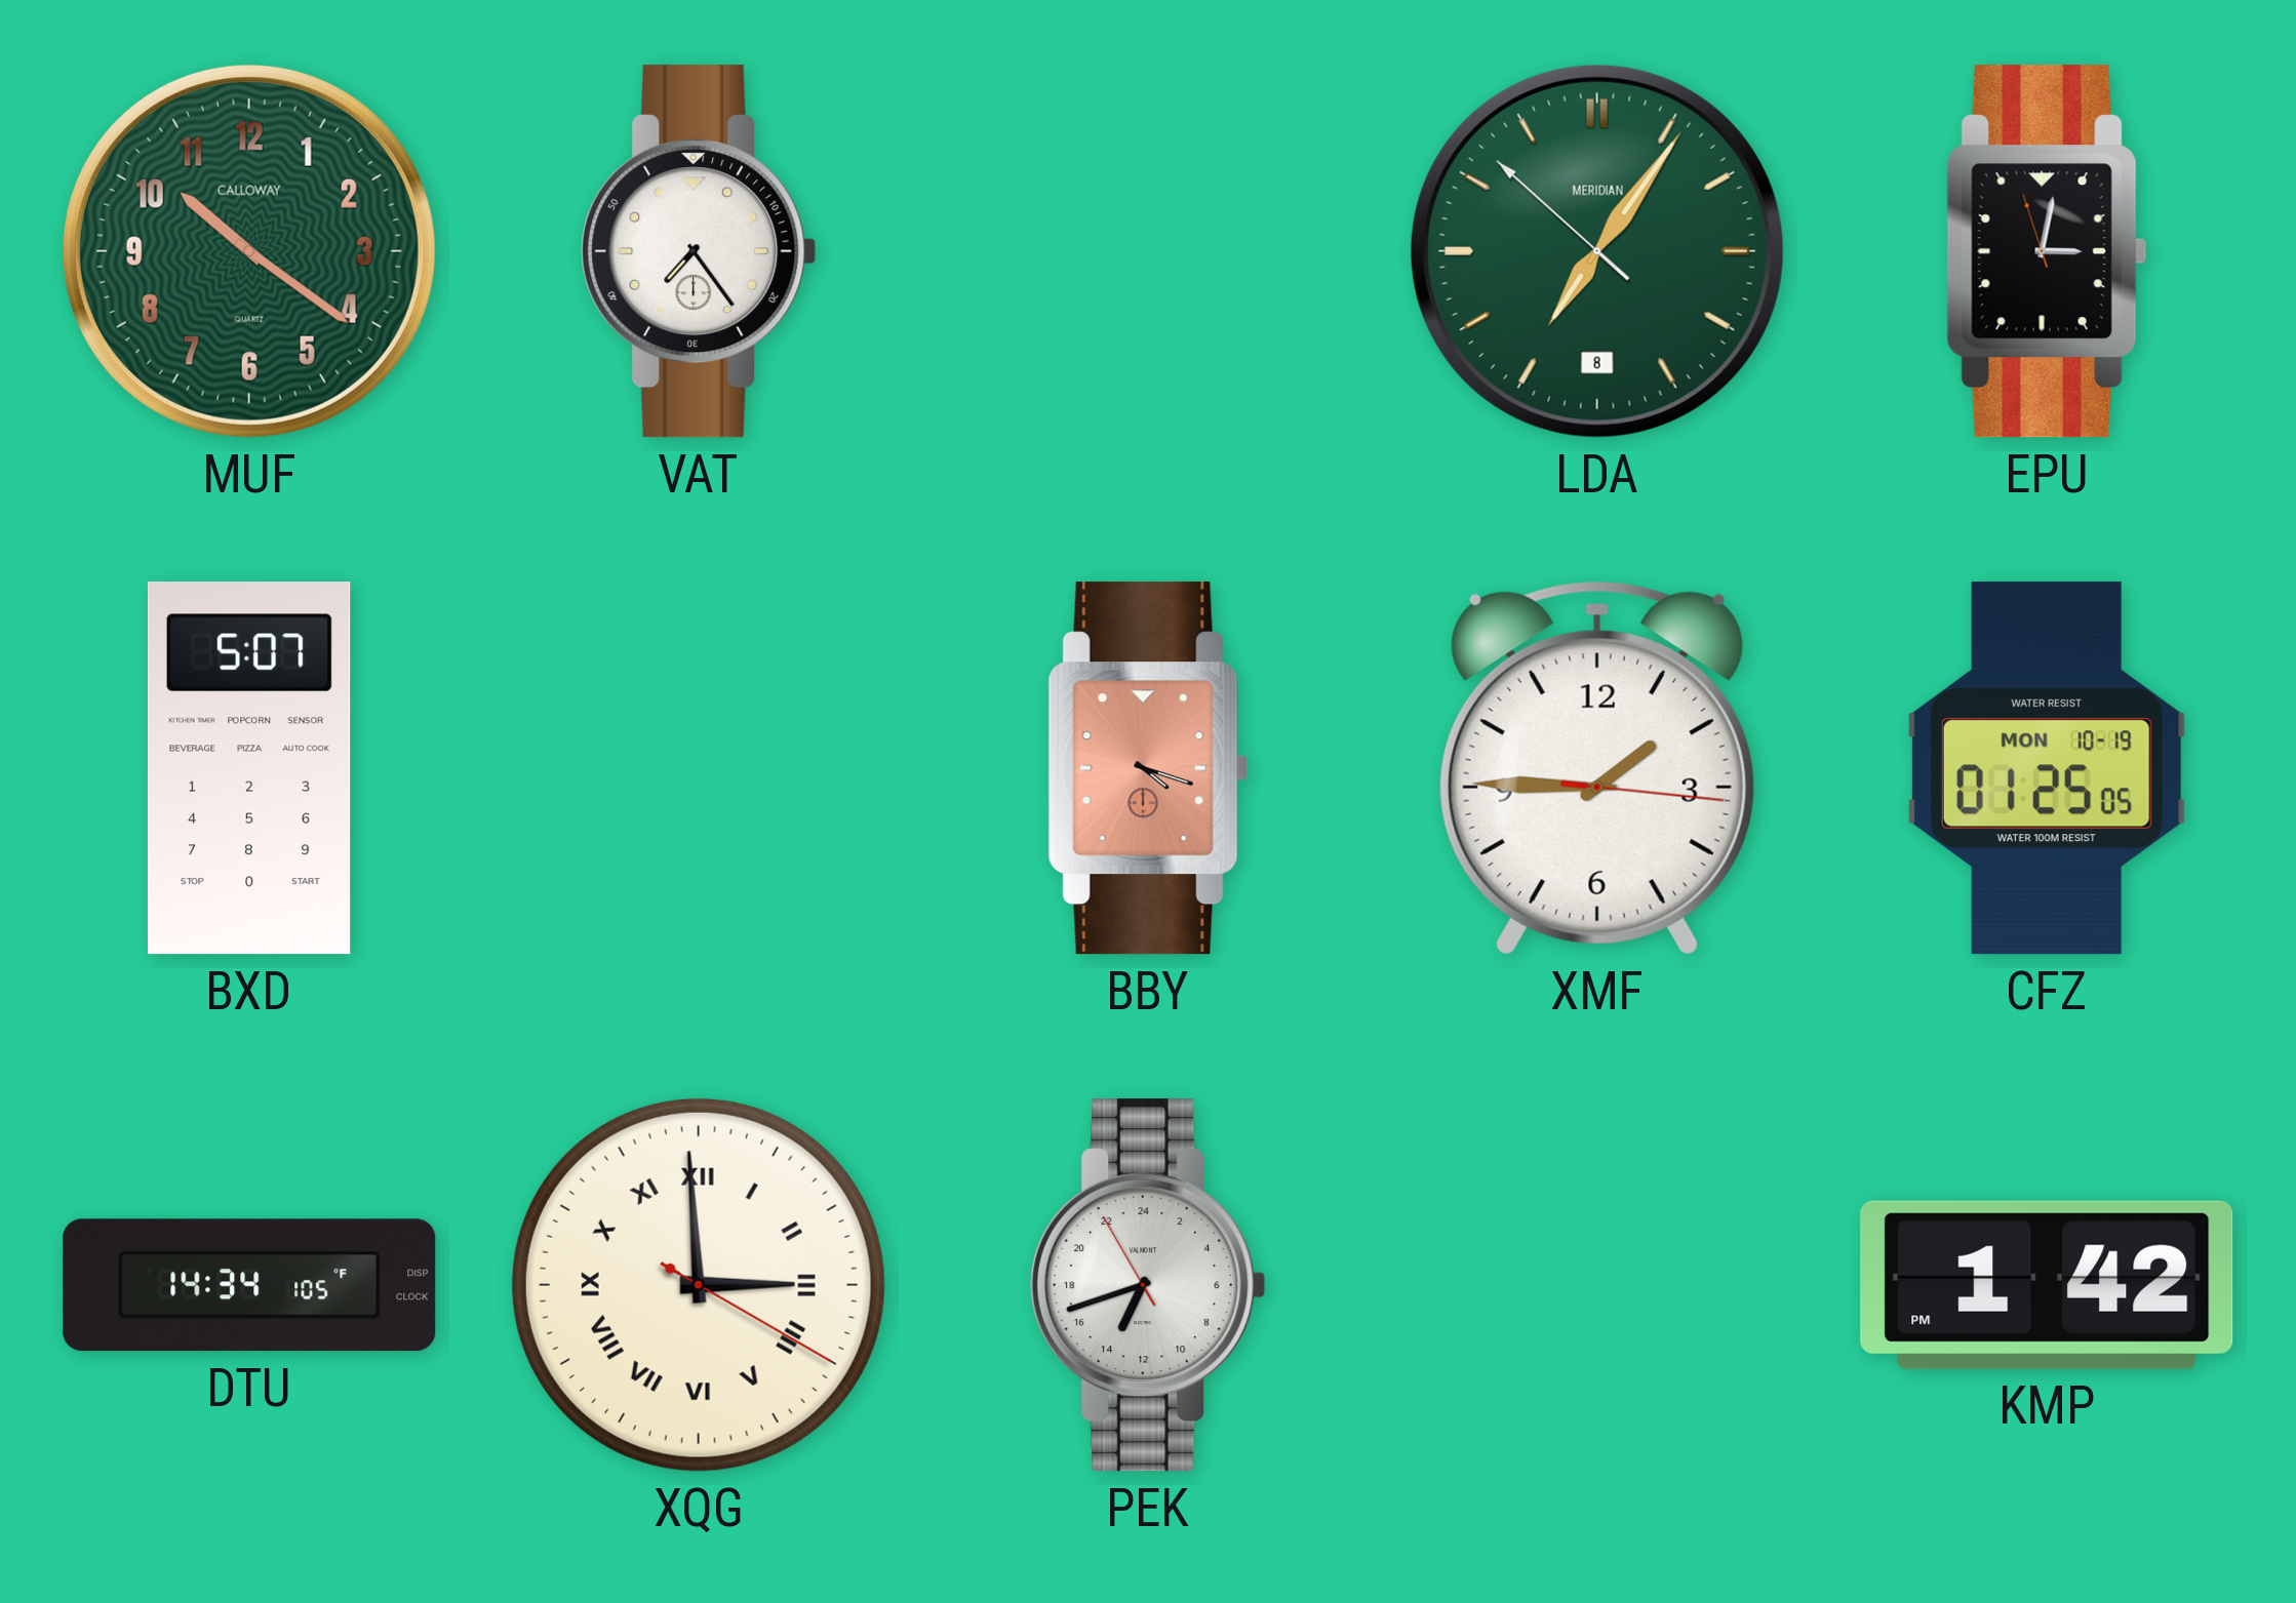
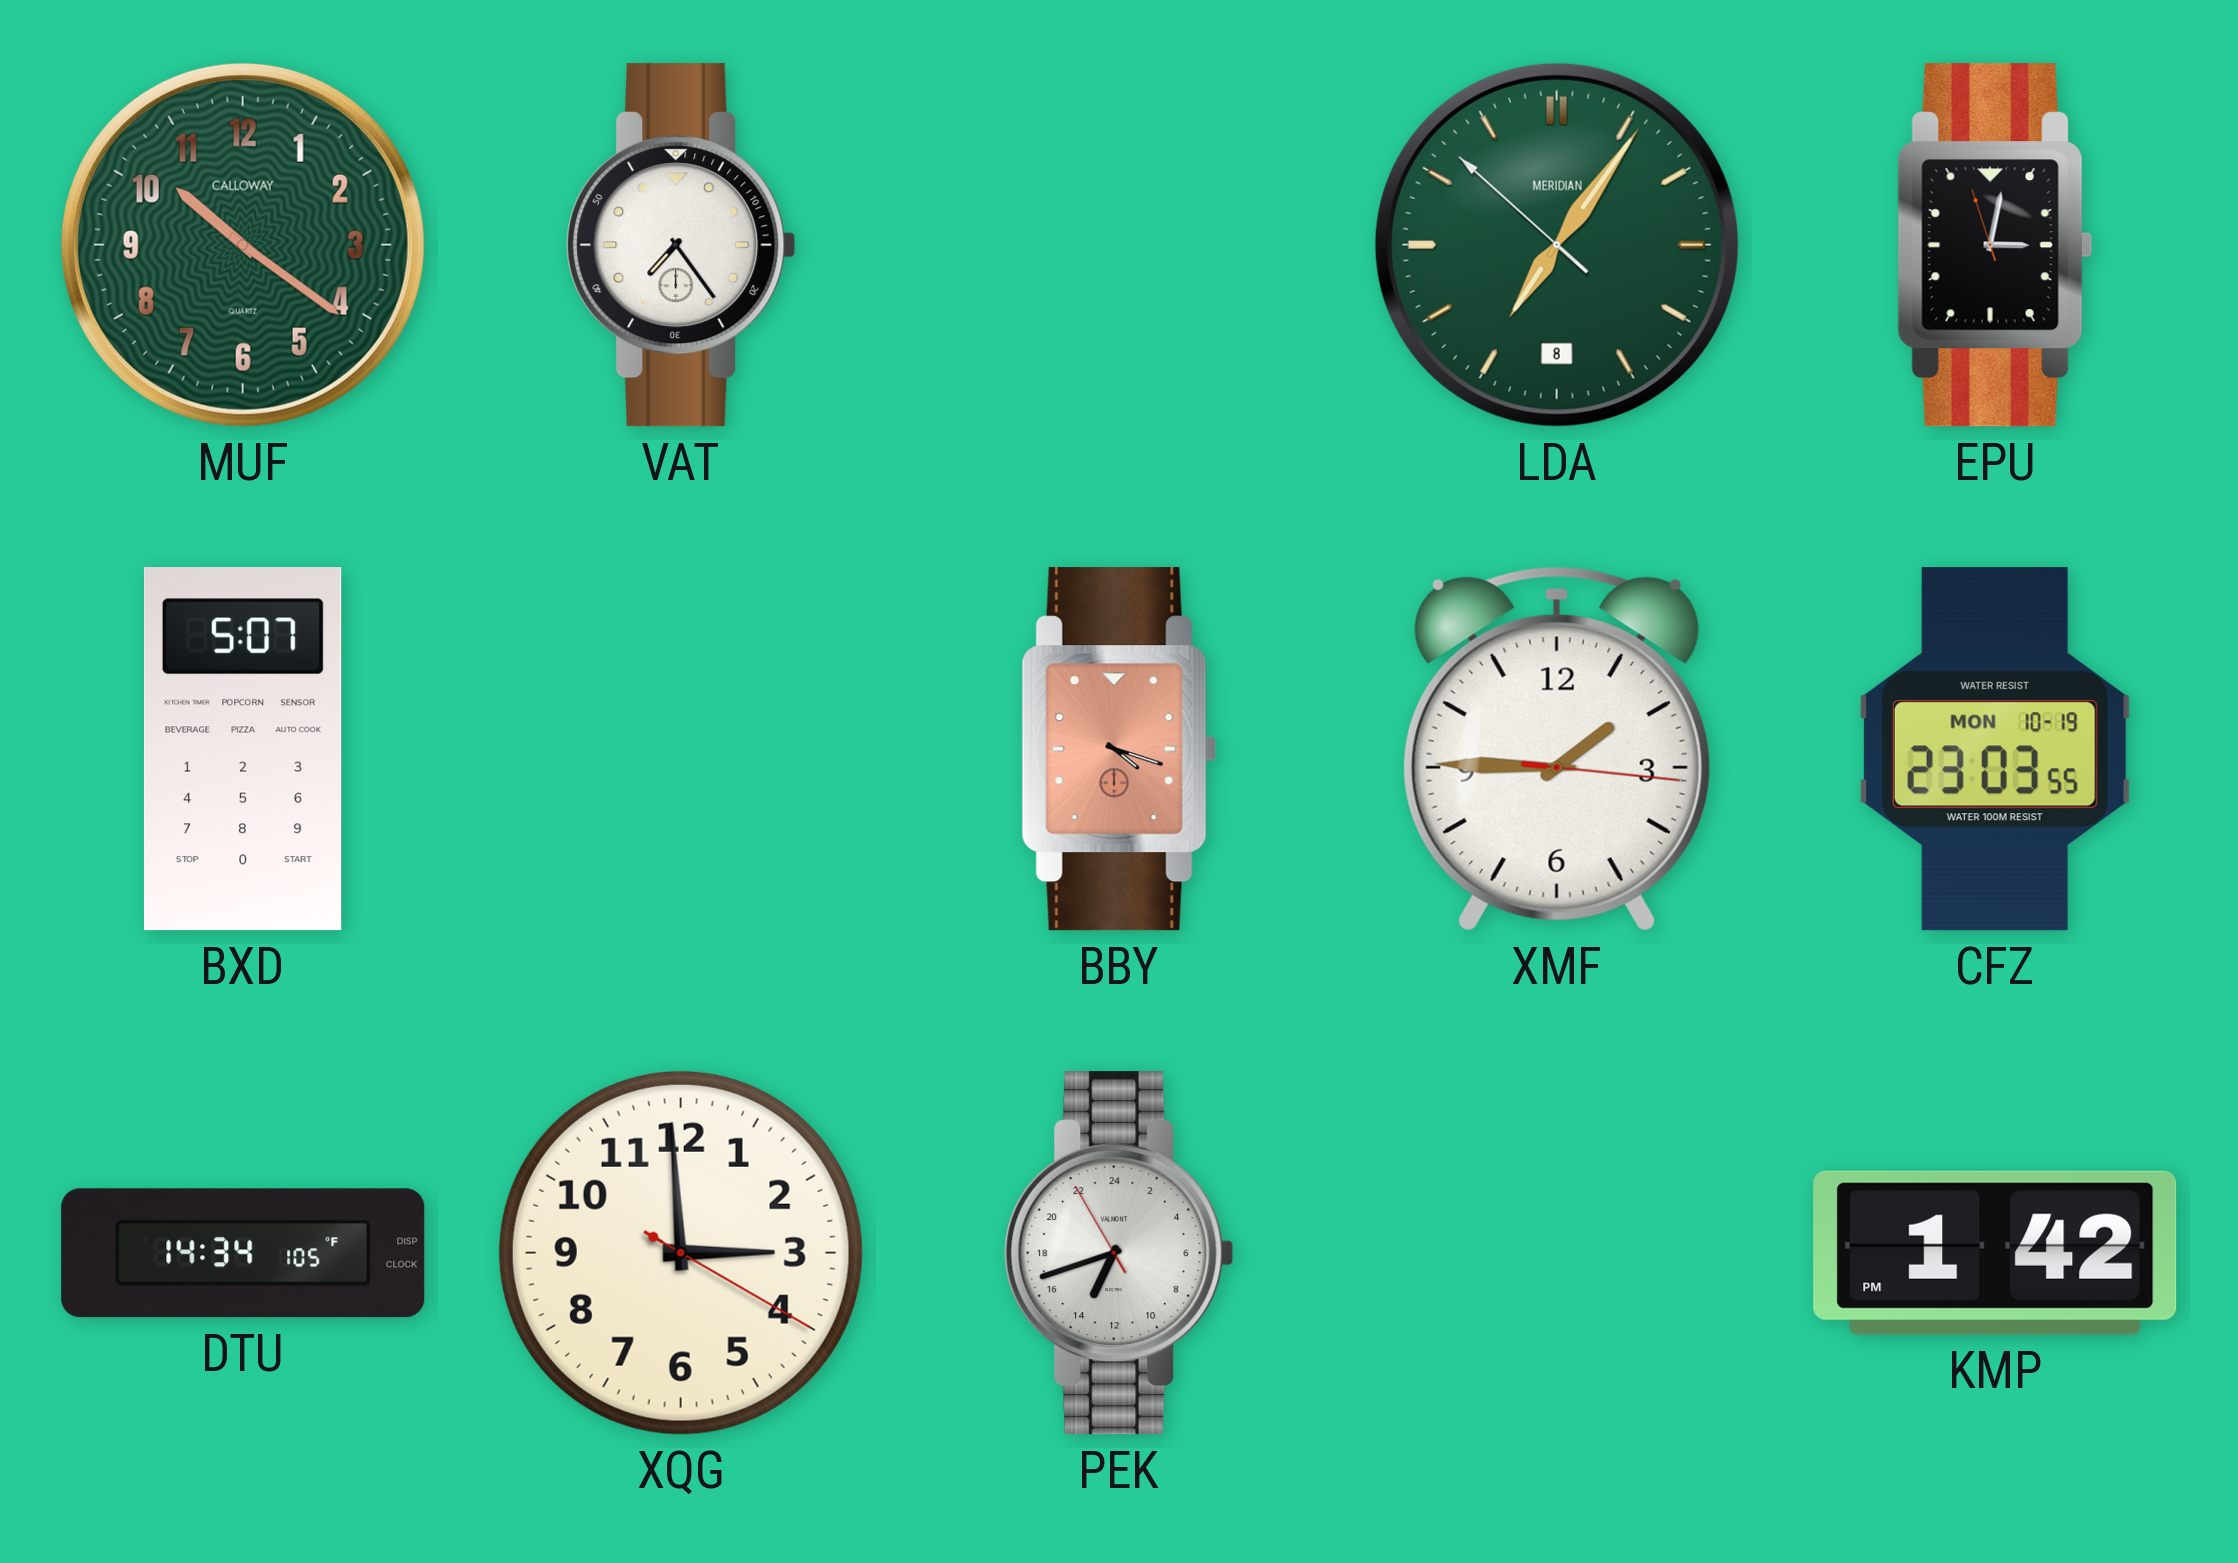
CFZ: 01:25 -> 23:03 (1995, 749)
XQG numerals: Roman -> Arabic (681, 1253)
